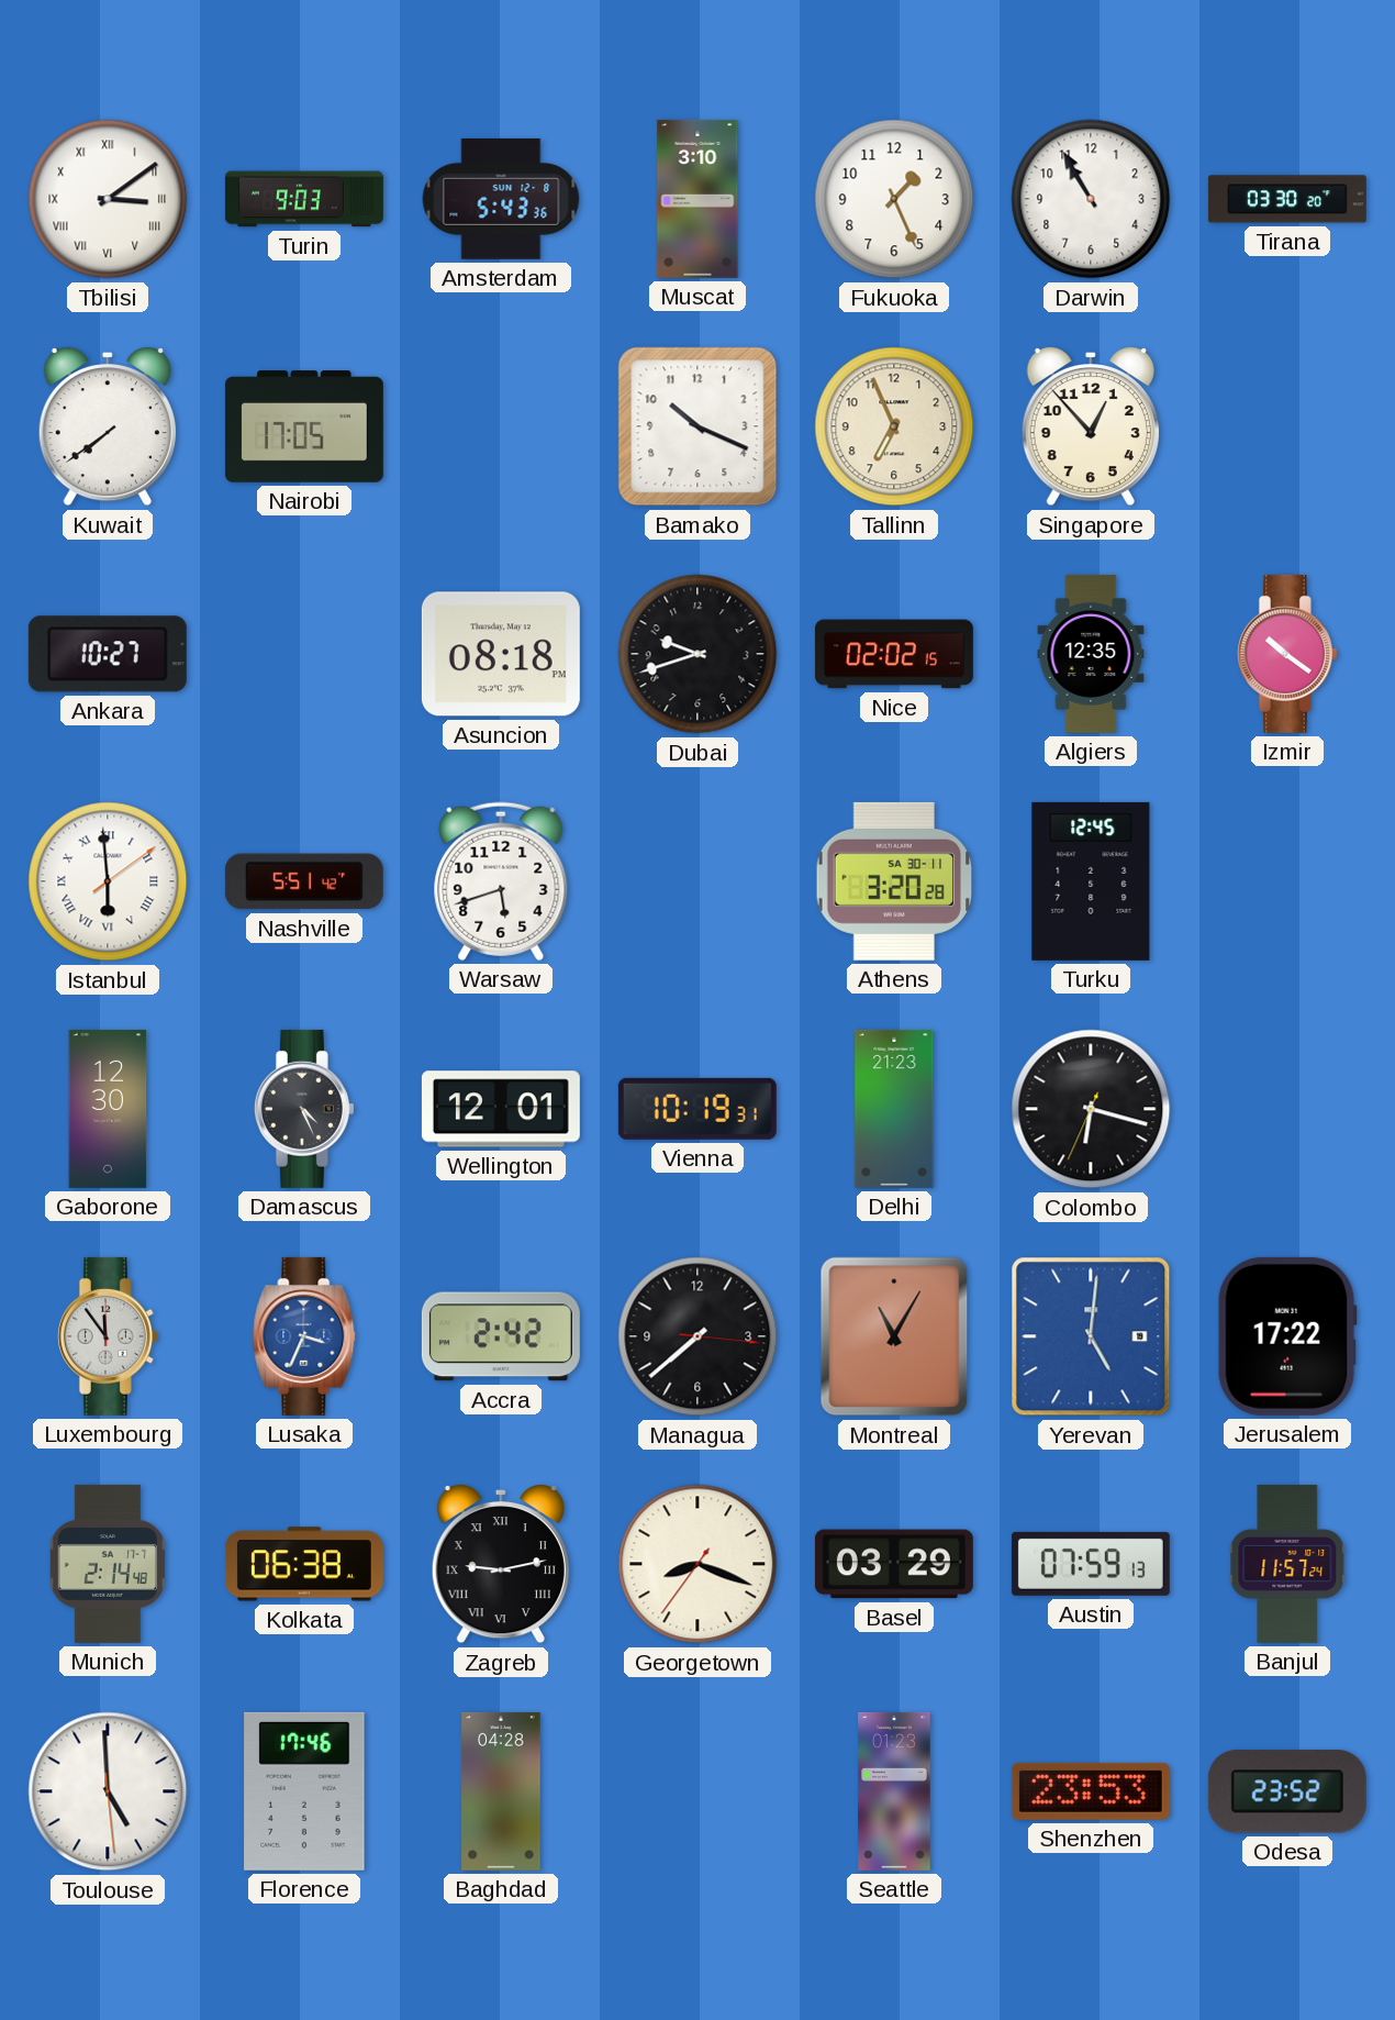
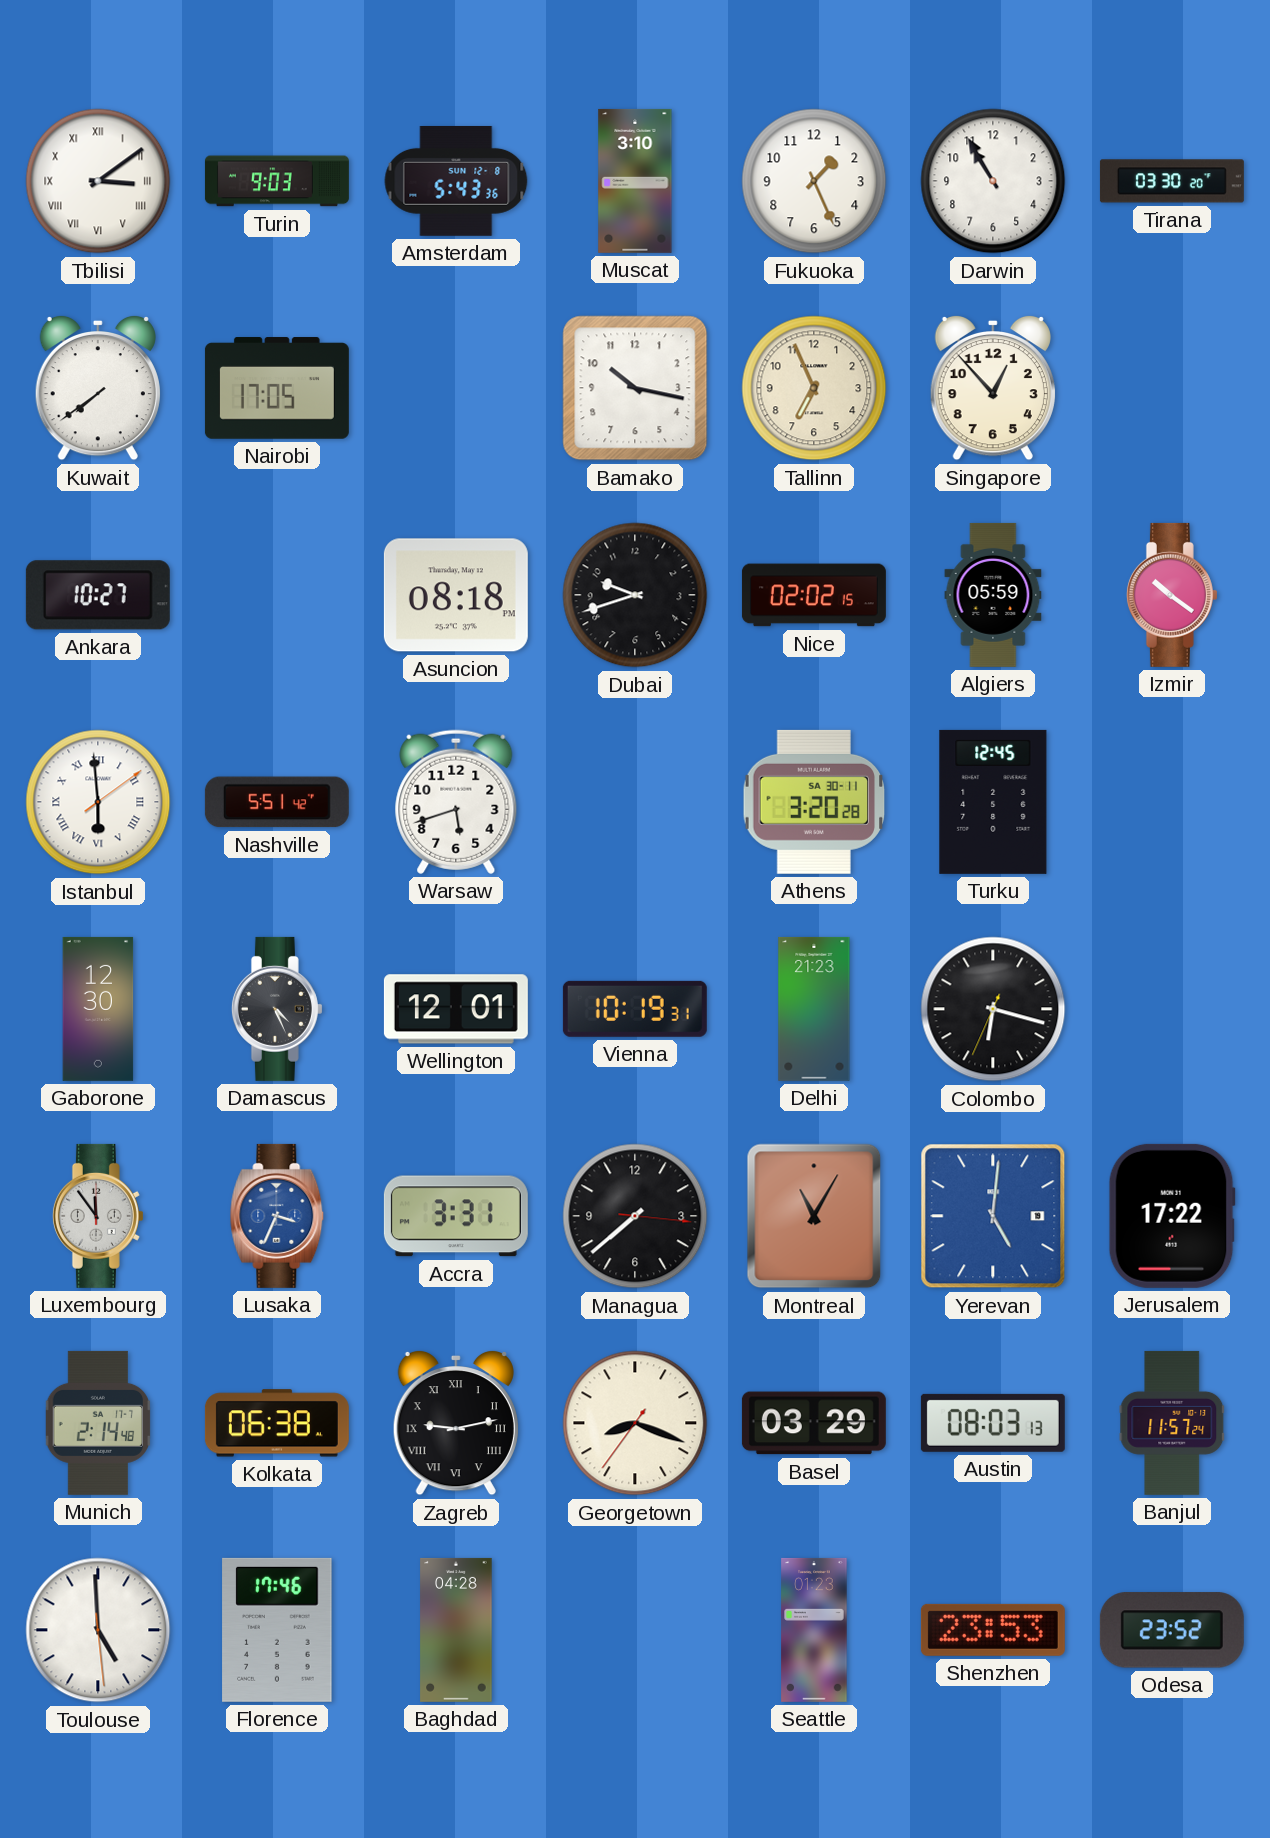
Bamako: 10:19 -> 10:17 (635, 388)
Algiers: 12:35 -> 05:59 (993, 595)
Accra: 2:42 -> 3:31 (456, 1216)
Austin: 07:59 -> 08:03 (993, 1423)
